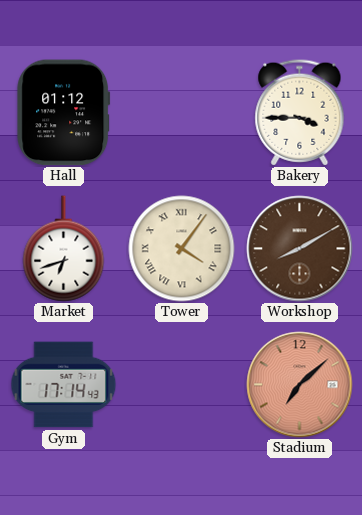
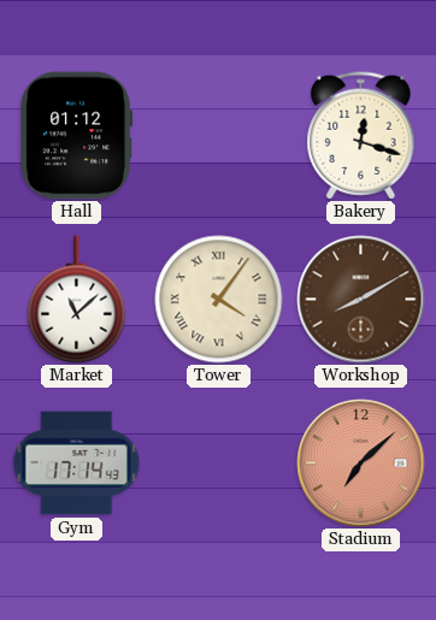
Bakery: 3:45 -> 12:18 (361, 136)
Market: 6:42 -> 11:08 (77, 300)
